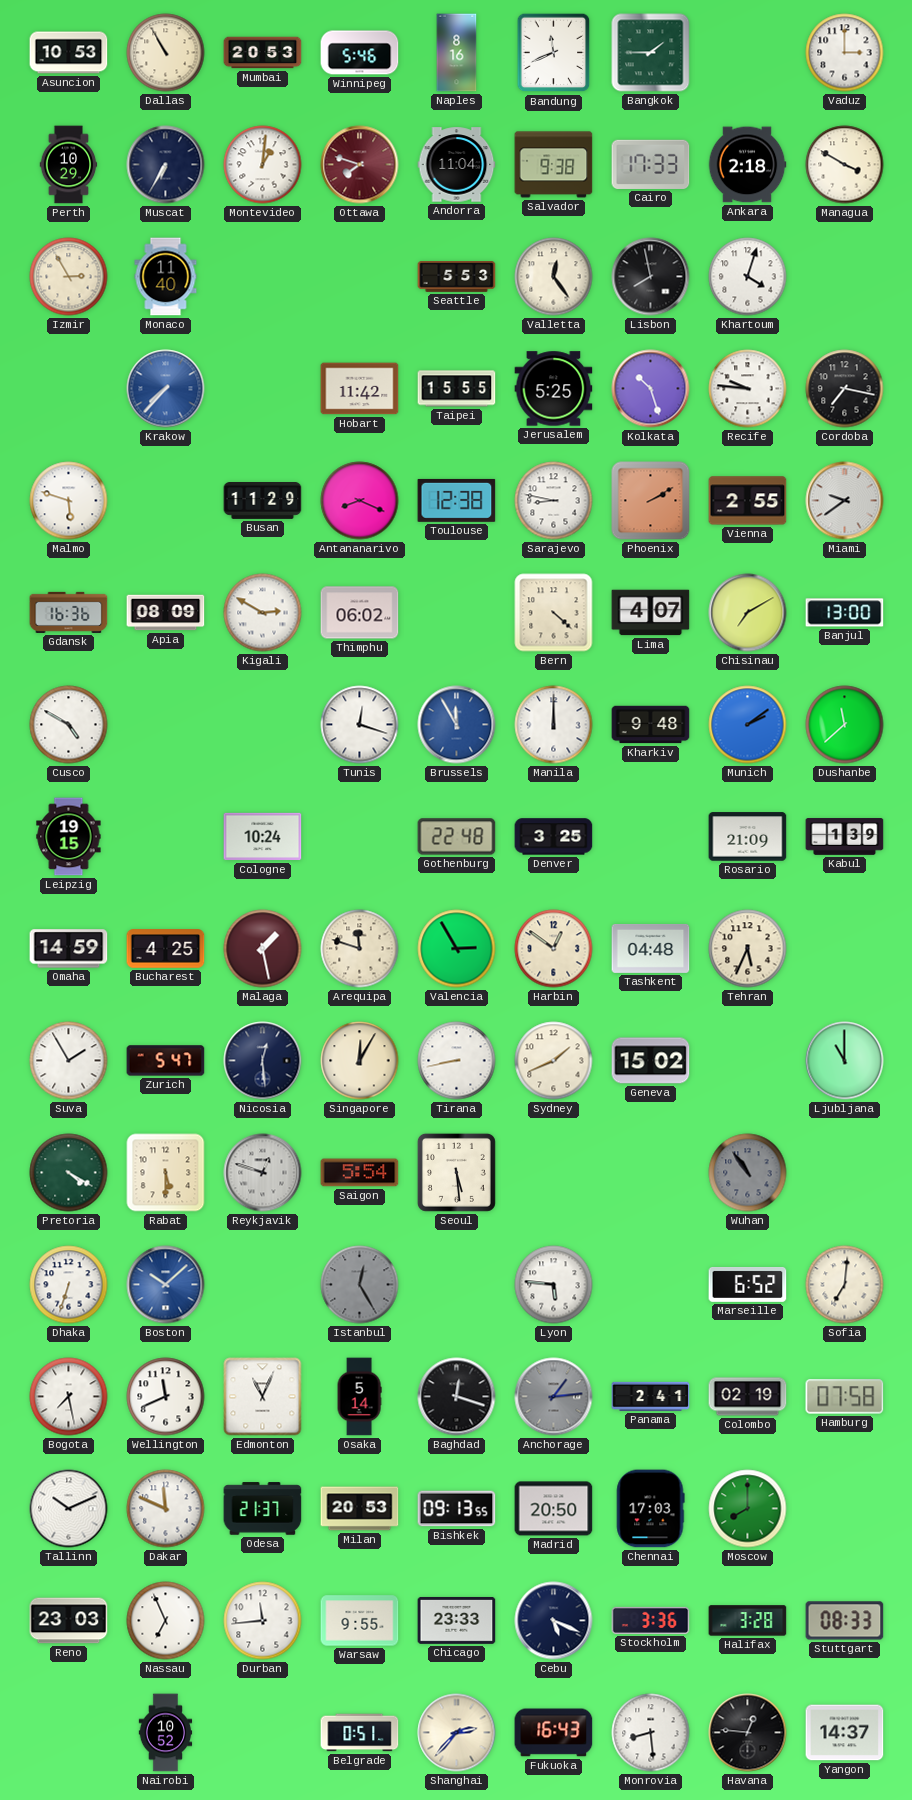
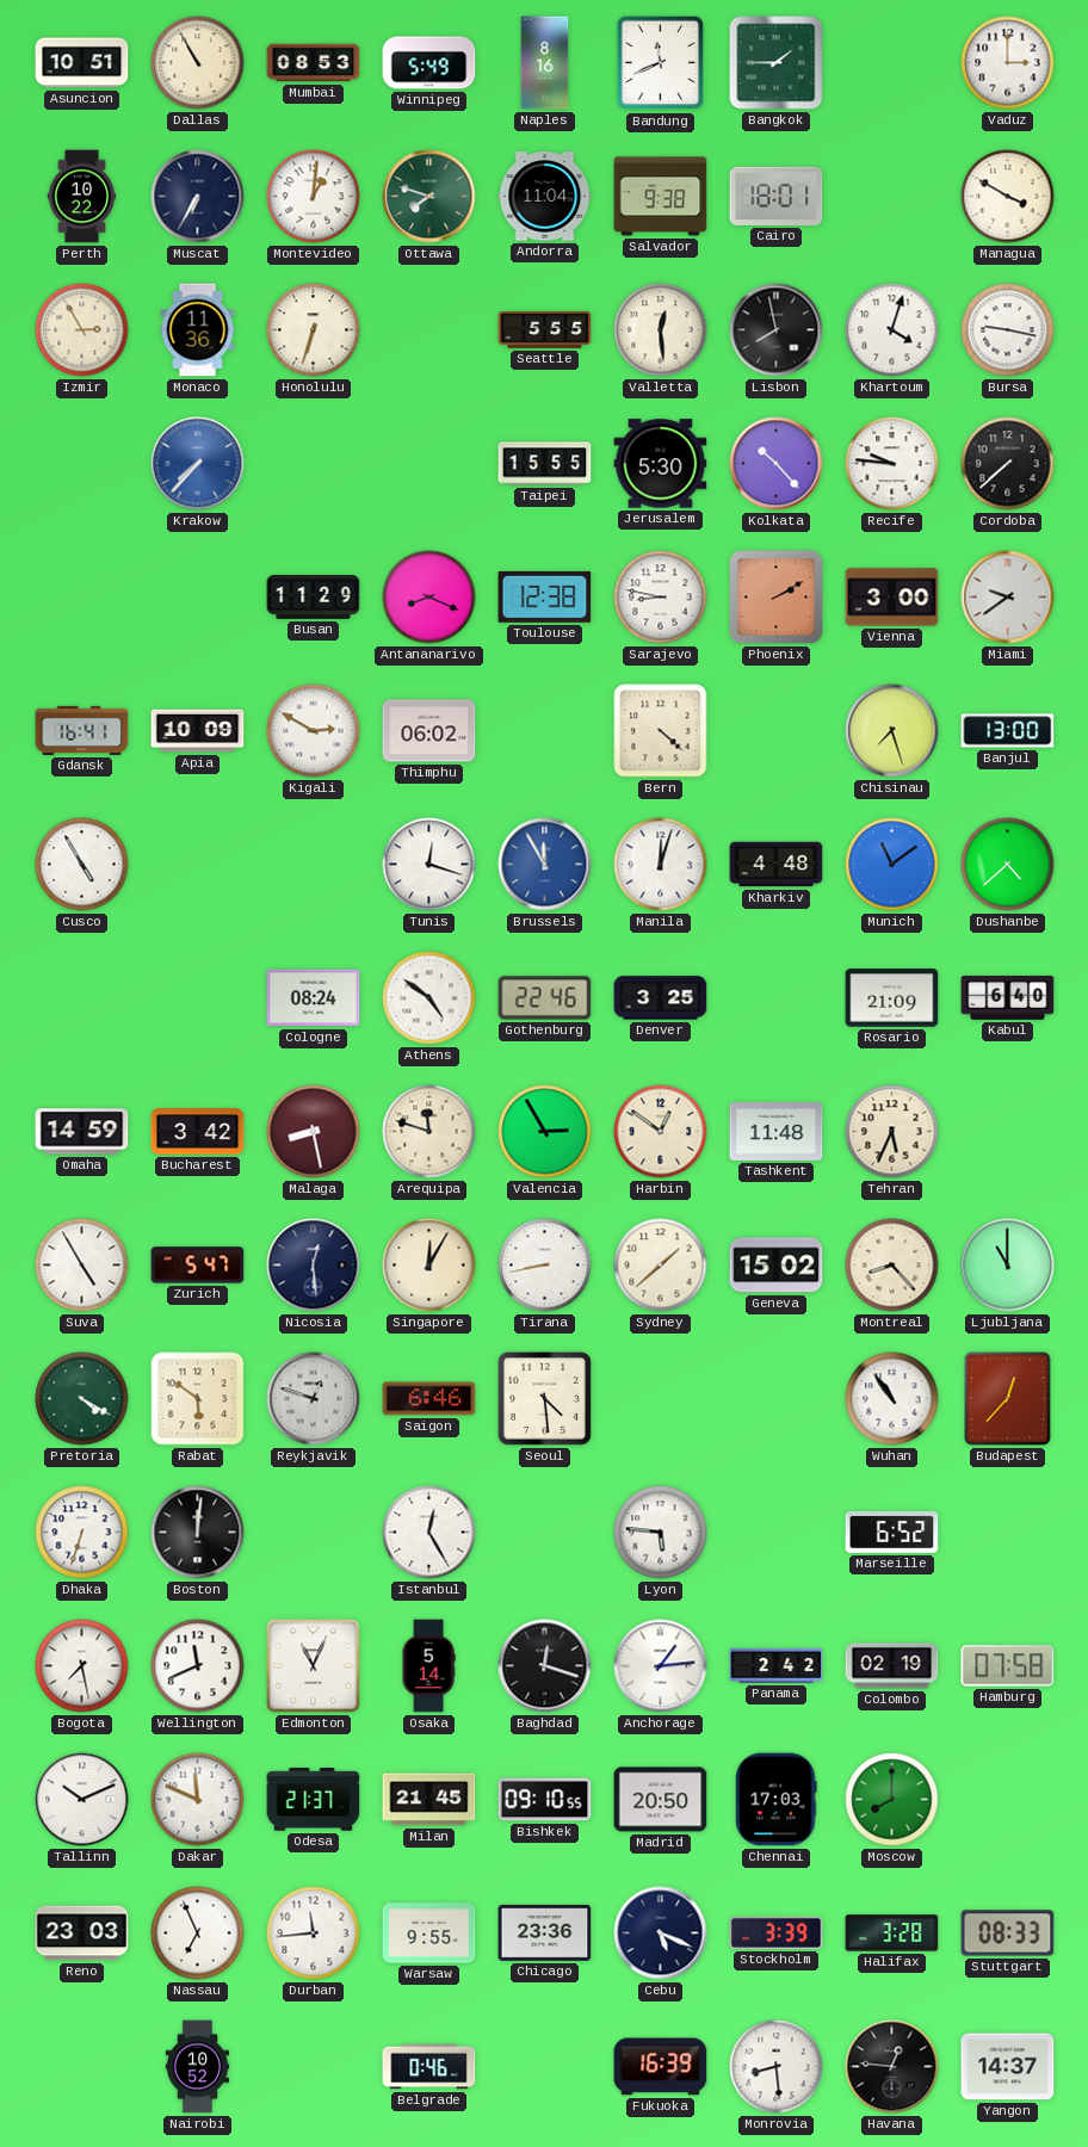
Asuncion: 10:53 -> 10:51 (82, 63)
Mumbai: 20:53 -> 08:53 (314, 63)
Winnipeg: 5:46 -> 5:49 (429, 63)
Perth: 10:29 -> 10:22 (82, 197)
Ottawa dial: burgundy -> green (429, 197)
Cairo: 17:33 -> 18:01 (777, 196)
Ankara: 2:18 -> none (747, 165)
Monaco: 11:40 -> 11:36 (198, 330)
Honolulu: none -> 6:33 (314, 330)
Seattle: 5:53 -> 5:55 (545, 330)
Valletta: 12:24 -> 12:29 (661, 330)
Bursa: none -> 9:17 (1008, 330)
Hobart: 11:42 -> none (360, 389)
Jerusalem: 5:25 -> 5:30 (661, 464)
Kolkata: 10:27 -> 10:23 (777, 464)
Cordoba: 7:17 -> 7:38 (1008, 464)
Malmo: 5:48 -> none (69, 501)
Vienna: 2:55 -> 3:00 (892, 598)
Gdansk: 16:36 -> 16:41 (82, 730)
Apia: 08:09 -> 10:09 (198, 731)
Lima: 4:07 -> none (651, 613)
Chisinau: 7:10 -> 7:27 (892, 731)
Cusco: 4:50 -> 4:55 (82, 865)
Manila: 12:00 -> 12:03 (661, 865)
Kharkiv: 9:48 -> 4:48 (777, 865)
Munich: 2:09 -> 11:09 (892, 865)
Dushanbe: 11:38 -> 4:38 (1008, 865)
Leipzig: 19:15 -> none (69, 837)
Cologne: 10:24 -> 08:24 (314, 998)
Athens: none -> 4:51 (429, 998)
Gothenburg: 22:48 -> 22:46 (545, 998)
Kabul: 1:39 -> 6:40 (1008, 998)
Bucharest: 4:25 -> 3:42 (198, 1132)
Malaga: 1:28 -> 8:28 (314, 1132)
Tashkent: 04:48 -> 11:48 (777, 1131)
Suva: 1:55 -> 4:55 (82, 1266)
Sydney: 1:41 -> 1:38 (661, 1266)
Montreal: none -> 8:23 (892, 1266)
Rabat: 5:30 -> 5:51 (198, 1399)
Saigon: 5:54 -> 6:46 (429, 1399)
Seoul: 5:29 -> 4:29 (544, 1398)
Wuhan dial: grey -> white (892, 1399)
Budapest: none -> 12:37 (1008, 1399)
Boston: 10:08 -> 12:01 (198, 1533)
Boston dial: blue -> black (198, 1533)
Istanbul dial: grey -> white (429, 1533)
Sofia: 7:01 -> none (845, 1285)
Anchorage dial: grey -> white (661, 1666)
Panama: 2:41 -> 2:42 (777, 1665)
Milan: 20:53 -> 21:45 (429, 1800)
Bishkek: 09:13 -> 09:10 (545, 1800)
Chicago: 23:33 -> 23:36 (545, 1932)
Stockholm: 3:36 -> 3:39 (777, 1932)
Belgrade: 0:51 -> 0:46 (429, 2067)
Shanghai: 2:37 -> none (457, 1733)
Fukuoka: 16:43 -> 16:39 (661, 2067)
